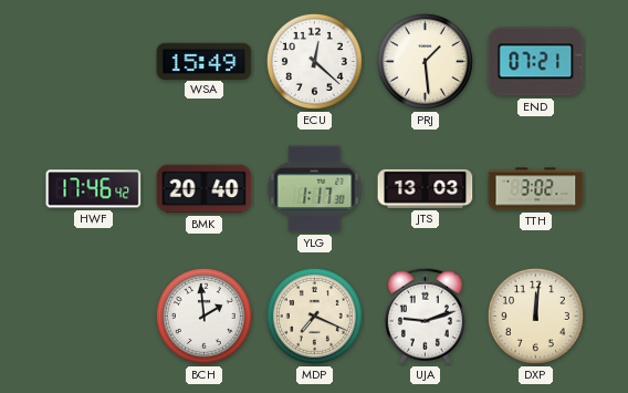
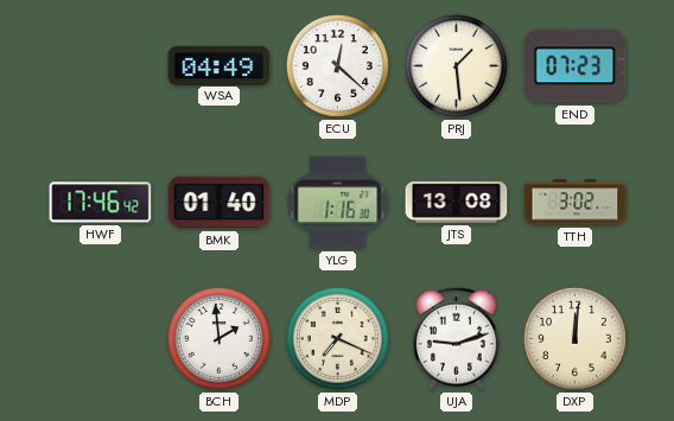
WSA: 15:49 -> 04:49 (220, 65)
END: 07:21 -> 07:23 (576, 66)
BMK: 20:40 -> 01:40 (220, 203)
YLG: 1:17 -> 1:16 (338, 203)
JTS: 13:03 -> 13:08 (457, 202)
